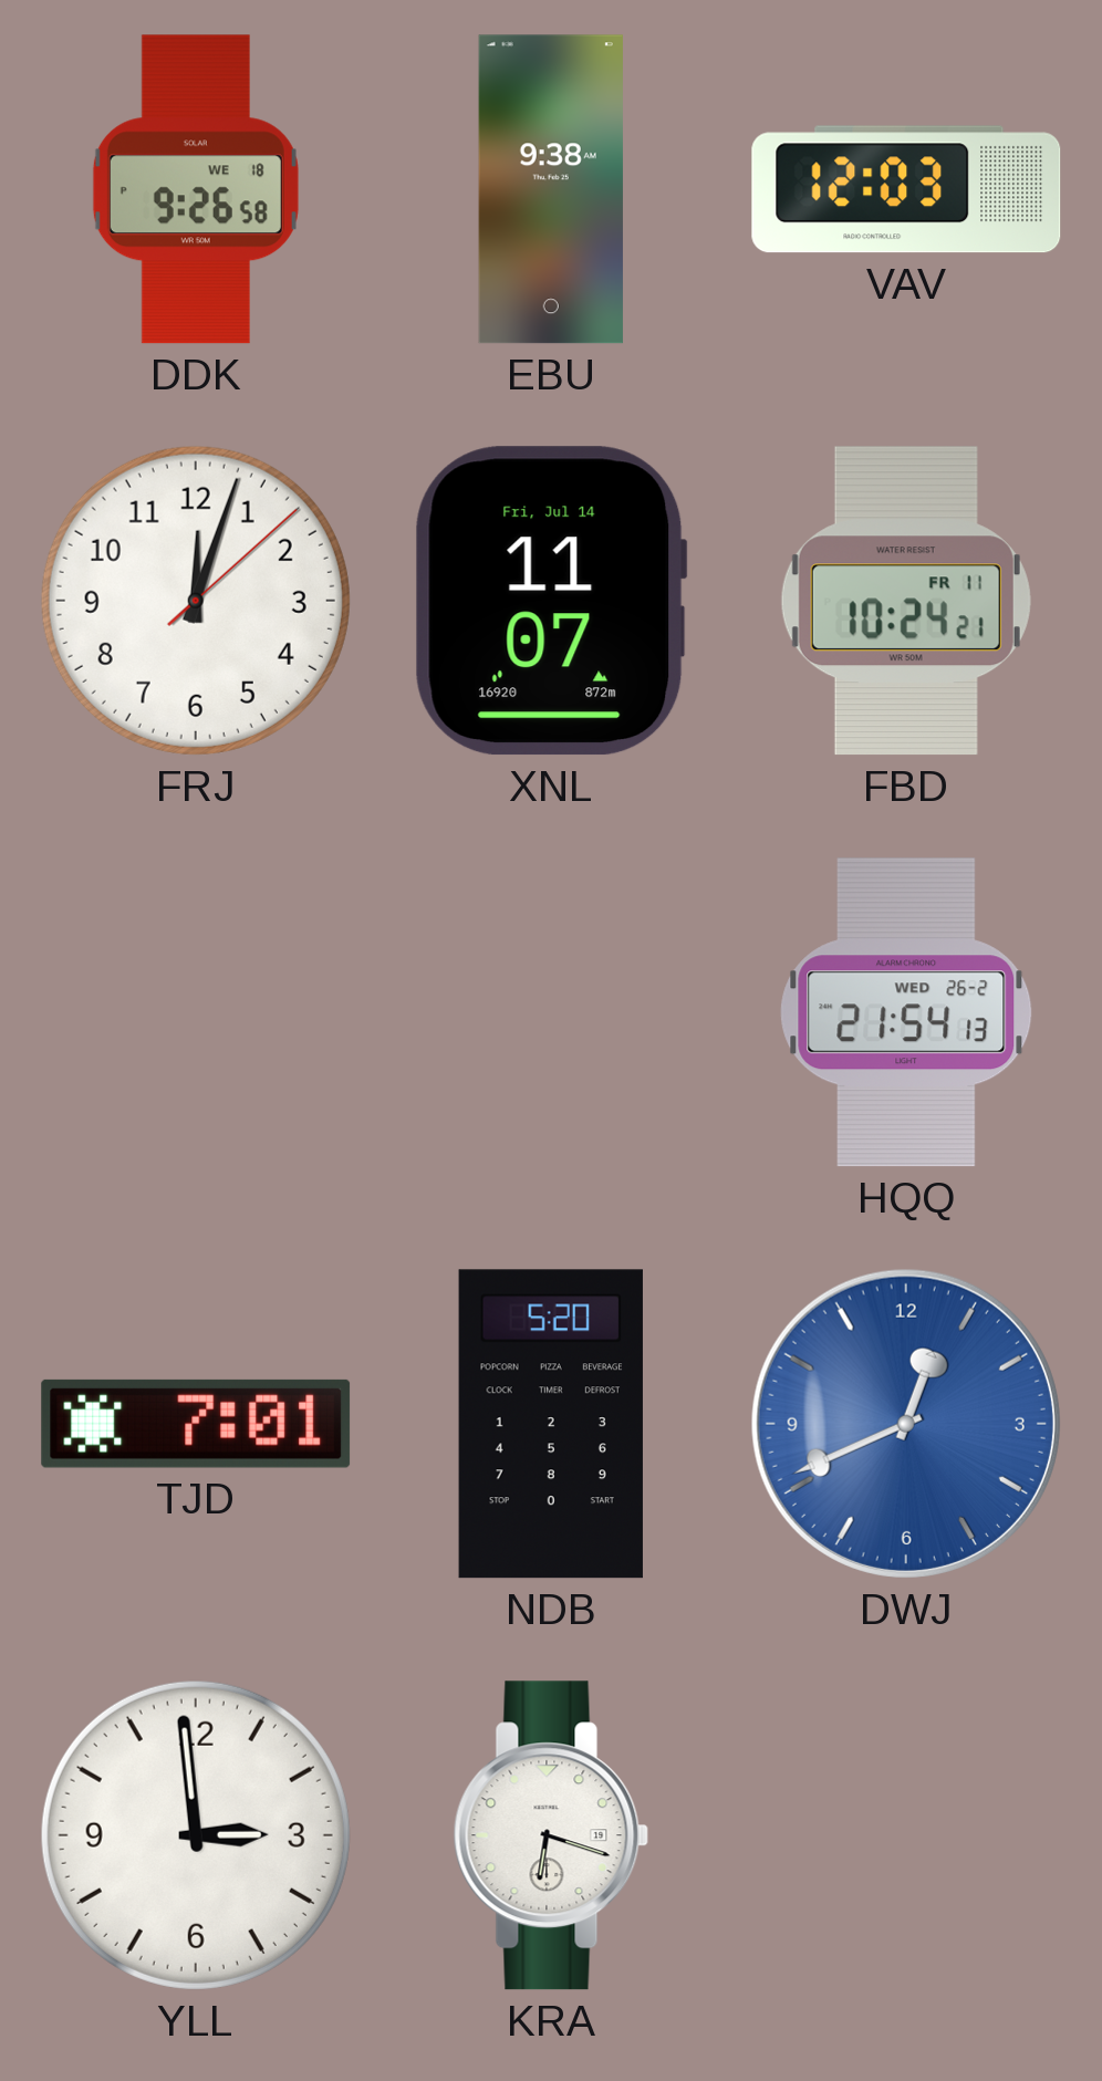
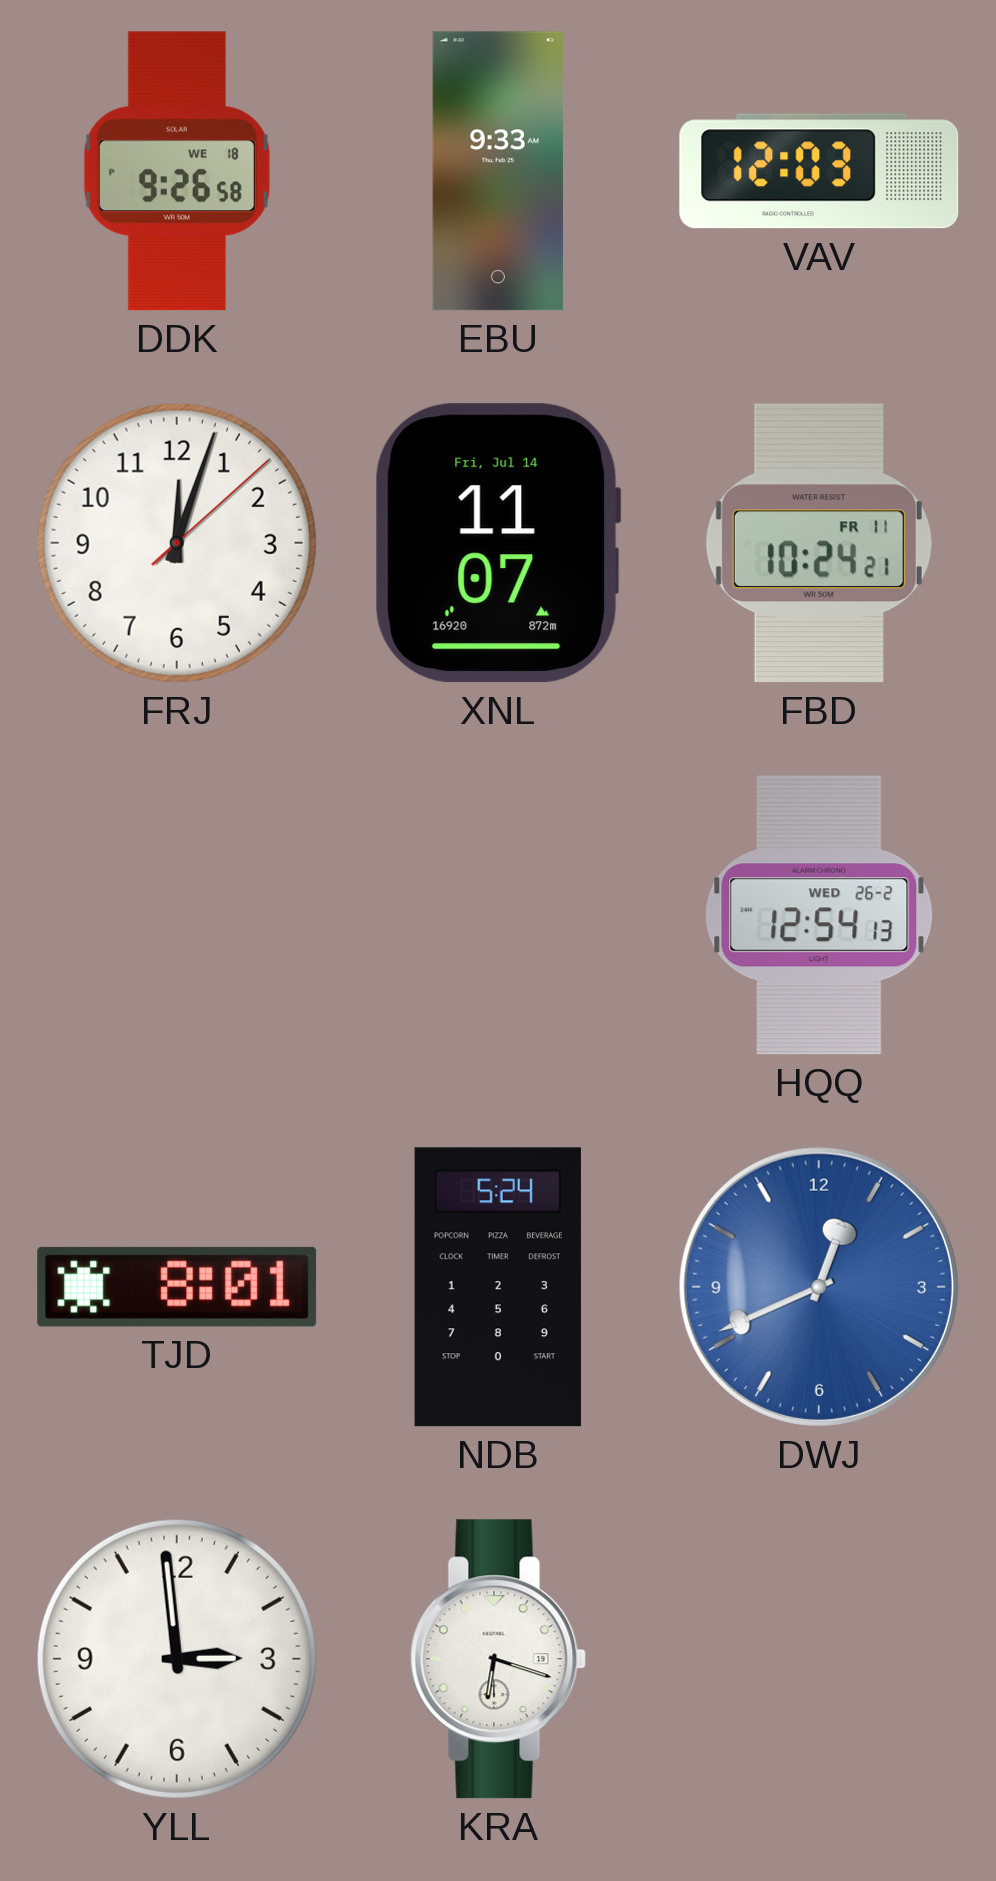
EBU: 9:38 -> 9:33 (498, 171)
HQQ: 21:54 -> 12:54 (819, 915)
TJD: 7:01 -> 8:01 (177, 1287)
NDB: 5:20 -> 5:24 (498, 1287)
